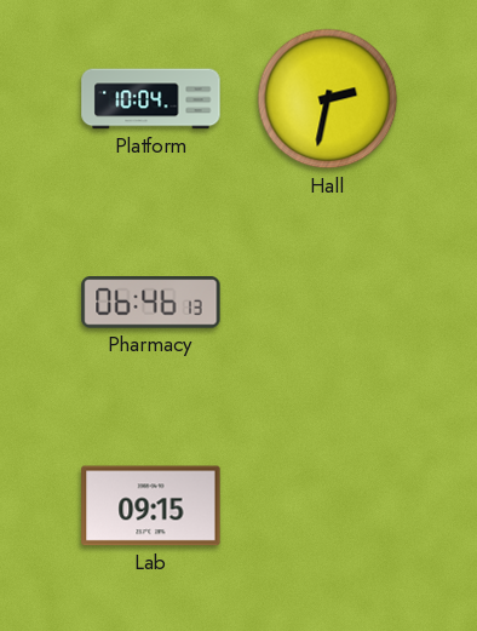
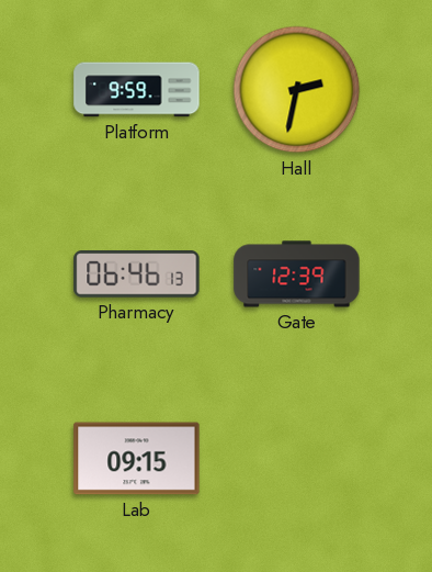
Platform: 10:04 -> 9:59 (137, 90)
Gate: none -> 12:39 (297, 274)
